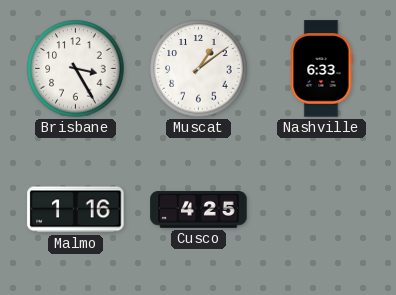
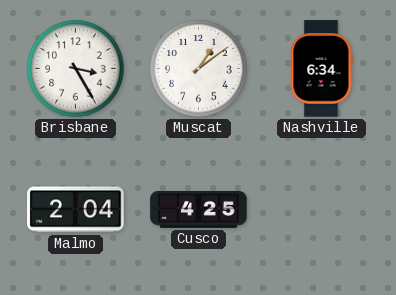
Nashville: 6:33 -> 6:34 (321, 69)
Malmo: 1:16 -> 2:04 (76, 210)
